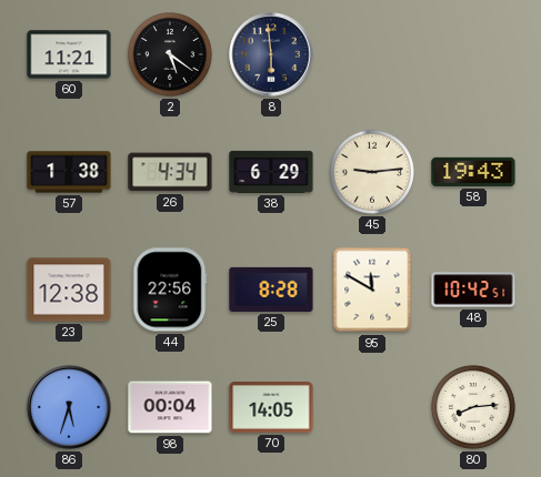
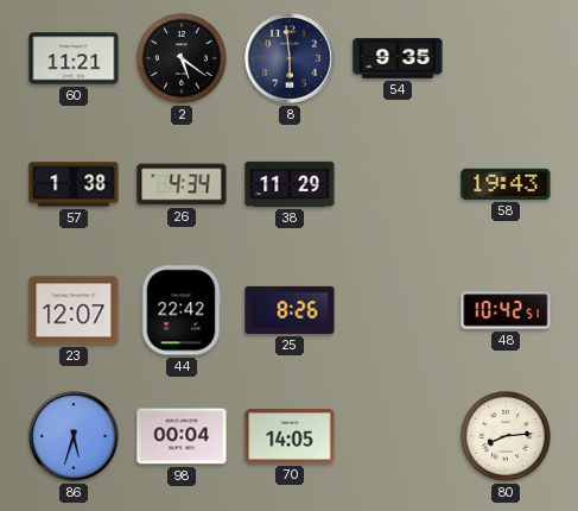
54: none -> 9:35 (398, 58)
38: 6:29 -> 11:29 (290, 184)
45: 9:14 -> none (372, 172)
23: 12:38 -> 12:07 (74, 310)
44: 22:56 -> 22:42 (182, 310)
25: 8:28 -> 8:26 (290, 310)
95: 11:50 -> none (372, 290)
